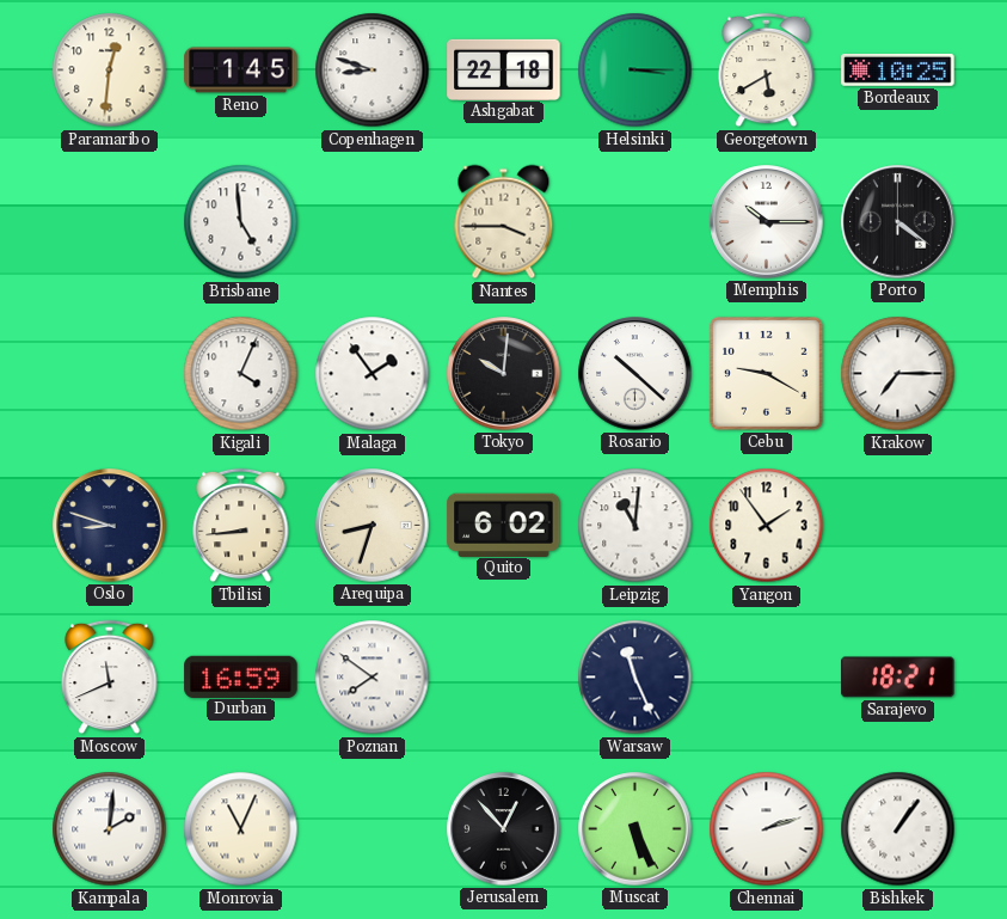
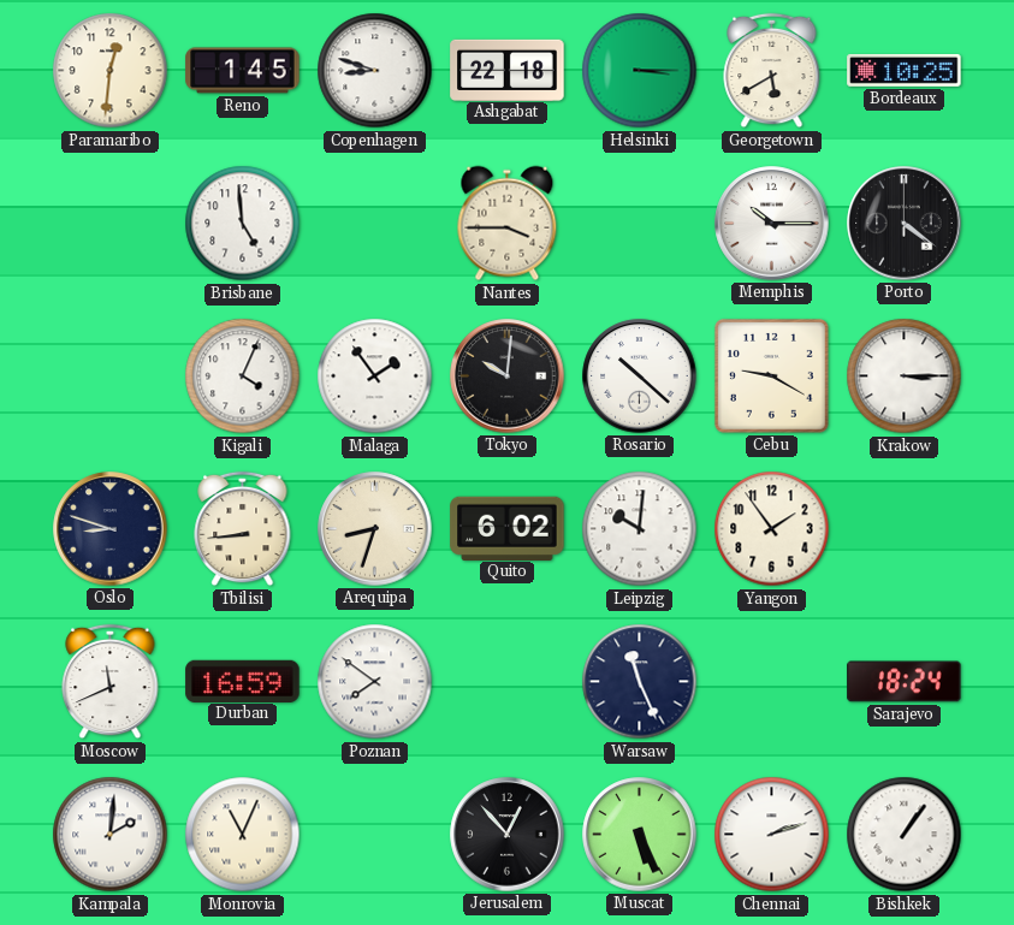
Krakow: 7:15 -> 3:15 (905, 376)
Leipzig: 11:01 -> 10:01 (640, 529)
Sarajevo: 18:21 -> 18:24 (905, 682)
